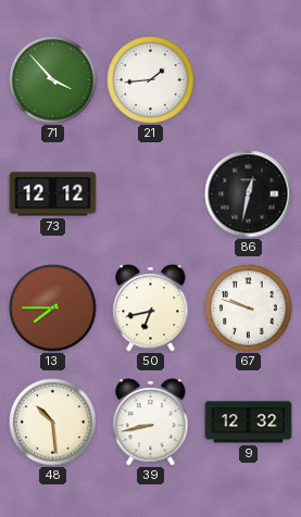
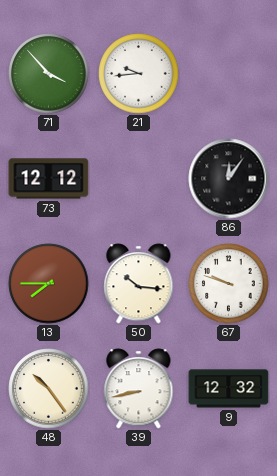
21: 1:44 -> 9:44 (139, 74)
86: 12:32 -> 12:06 (229, 179)
50: 6:43 -> 10:16 (139, 284)
48: 10:29 -> 10:24 (49, 389)
